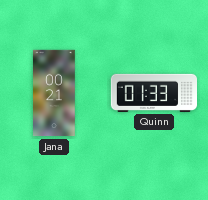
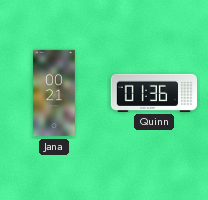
Quinn: 01:33 -> 01:36 (154, 93)
